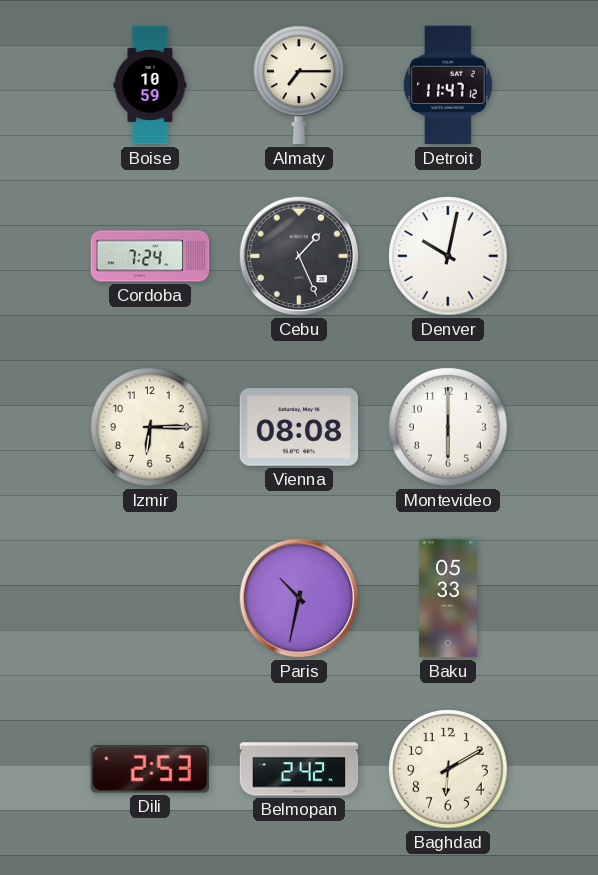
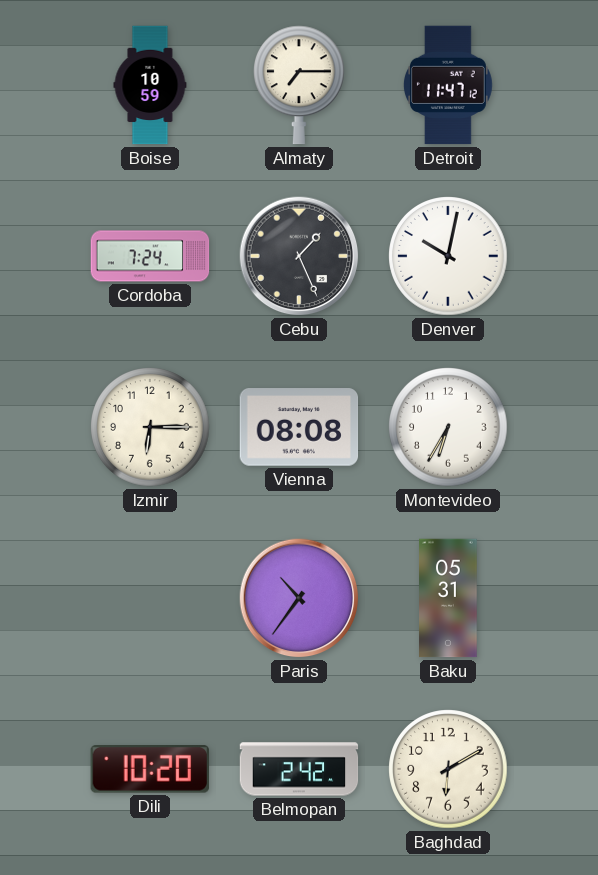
Montevideo: 6:00 -> 6:35 (448, 427)
Paris: 10:32 -> 10:36 (299, 598)
Baku: 05:33 -> 05:31 (448, 598)
Dili: 2:53 -> 10:20 (150, 770)
